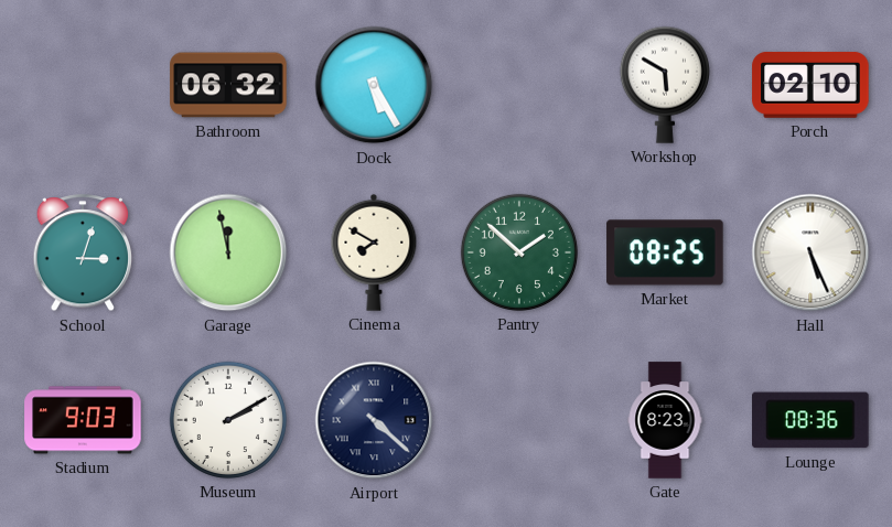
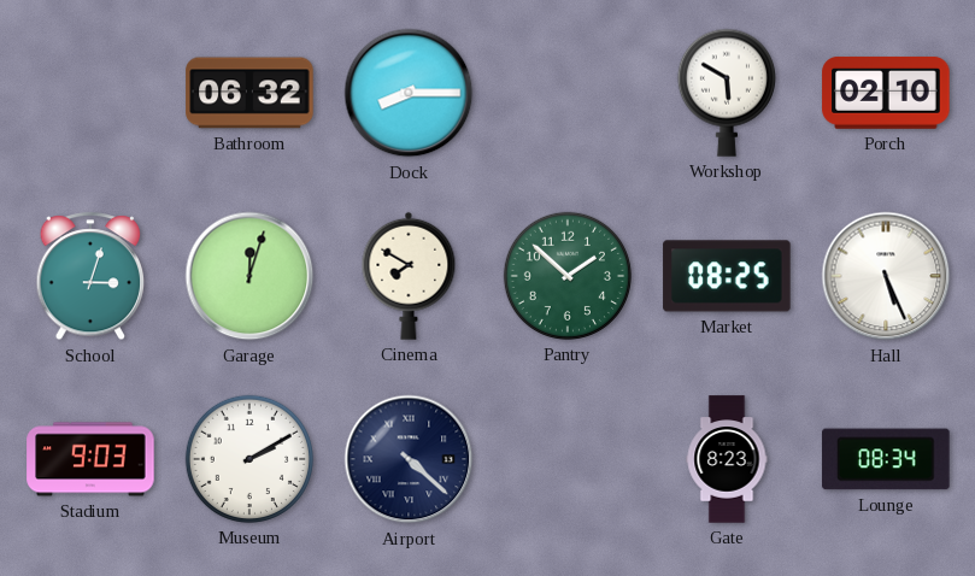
Dock: 5:25 -> 8:15 (409, 93)
Garage: 11:58 -> 12:03 (249, 276)
Lounge: 08:36 -> 08:34 (886, 459)
